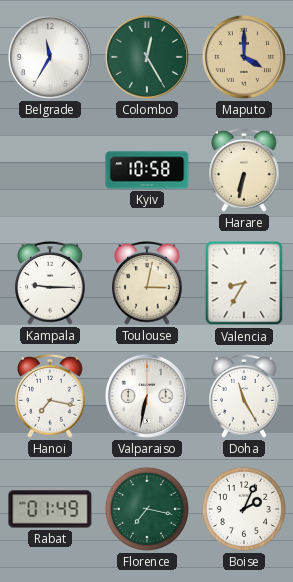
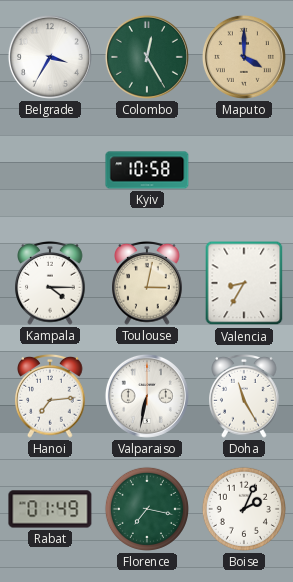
Belgrade: 11:35 -> 3:35 (50, 57)
Harare: 6:32 -> none (244, 170)
Kampala: 9:15 -> 4:15 (50, 283)
Hanoi: 7:17 -> 7:14 (50, 396)
